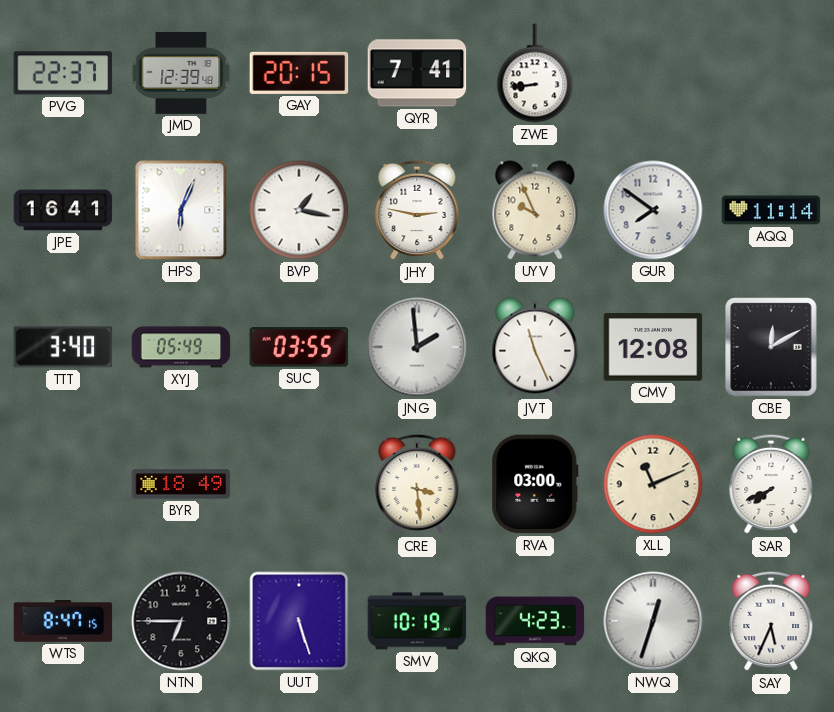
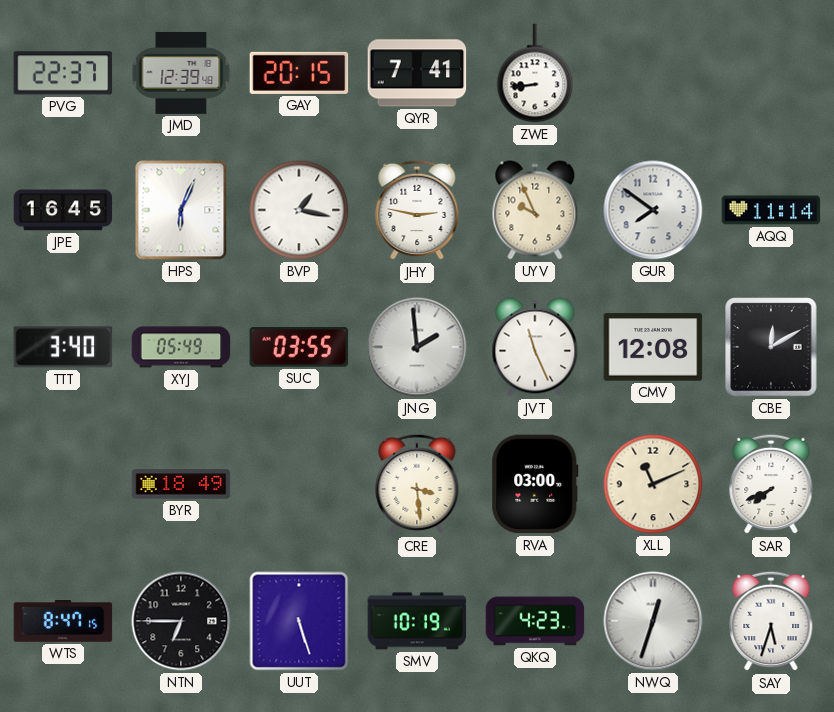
JPE: 16:41 -> 16:45 (63, 210)
SAY: 5:34 -> 5:33 (771, 621)
